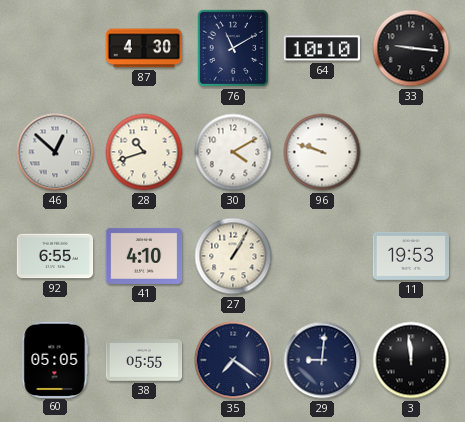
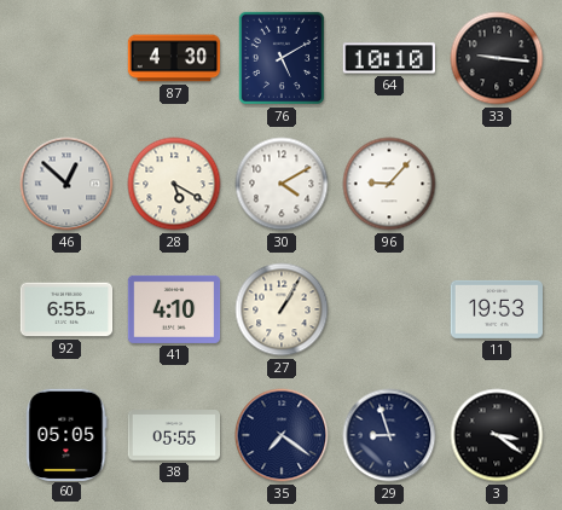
76: 11:10 -> 5:10 (280, 58)
28: 10:42 -> 5:20 (174, 184)
96: 9:48 -> 9:07 (389, 184)
29: 9:01 -> 8:57 (389, 435)
3: 11:59 -> 3:21 (497, 435)
